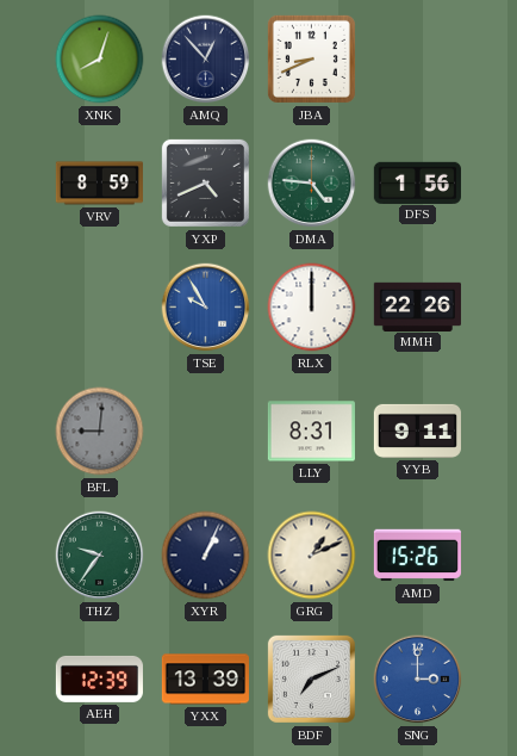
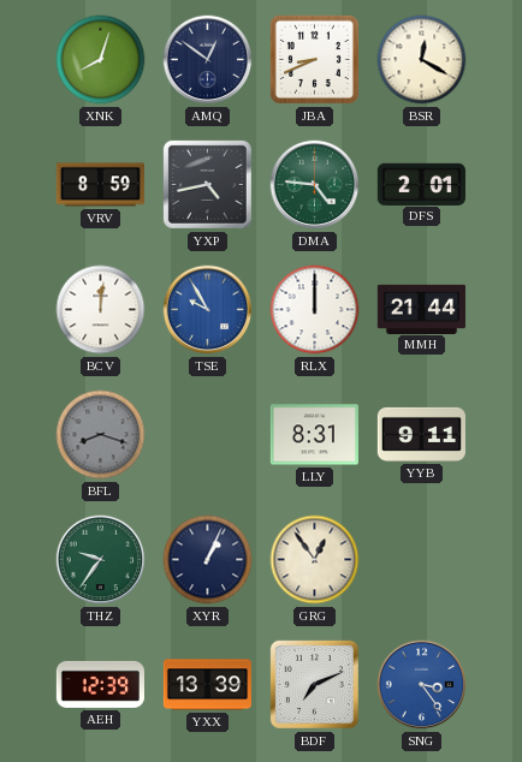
AMQ: 12:53 -> 12:51 (208, 60)
BSR: none -> 12:20 (422, 60)
YXP: 4:41 -> 4:43 (207, 184)
DFS: 1:56 -> 2:01 (421, 184)
BCV: none -> 12:01 (101, 310)
MMH: 22:26 -> 21:44 (421, 309)
BFL: 9:01 -> 8:18 (101, 435)
GRG: 1:11 -> 12:54 (315, 560)
AMD: 15:26 -> none (417, 556)
SNG: 3:00 -> 3:24 (422, 685)
